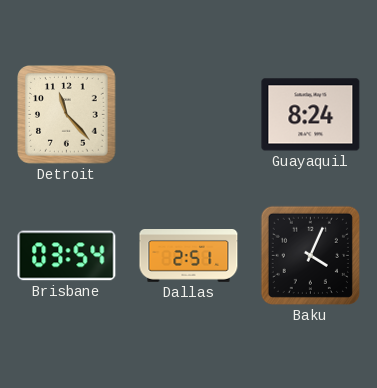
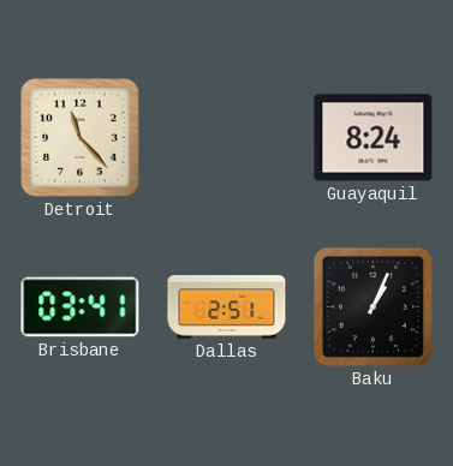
Brisbane: 03:54 -> 03:41 (81, 307)
Baku: 4:04 -> 1:04 (372, 306)
